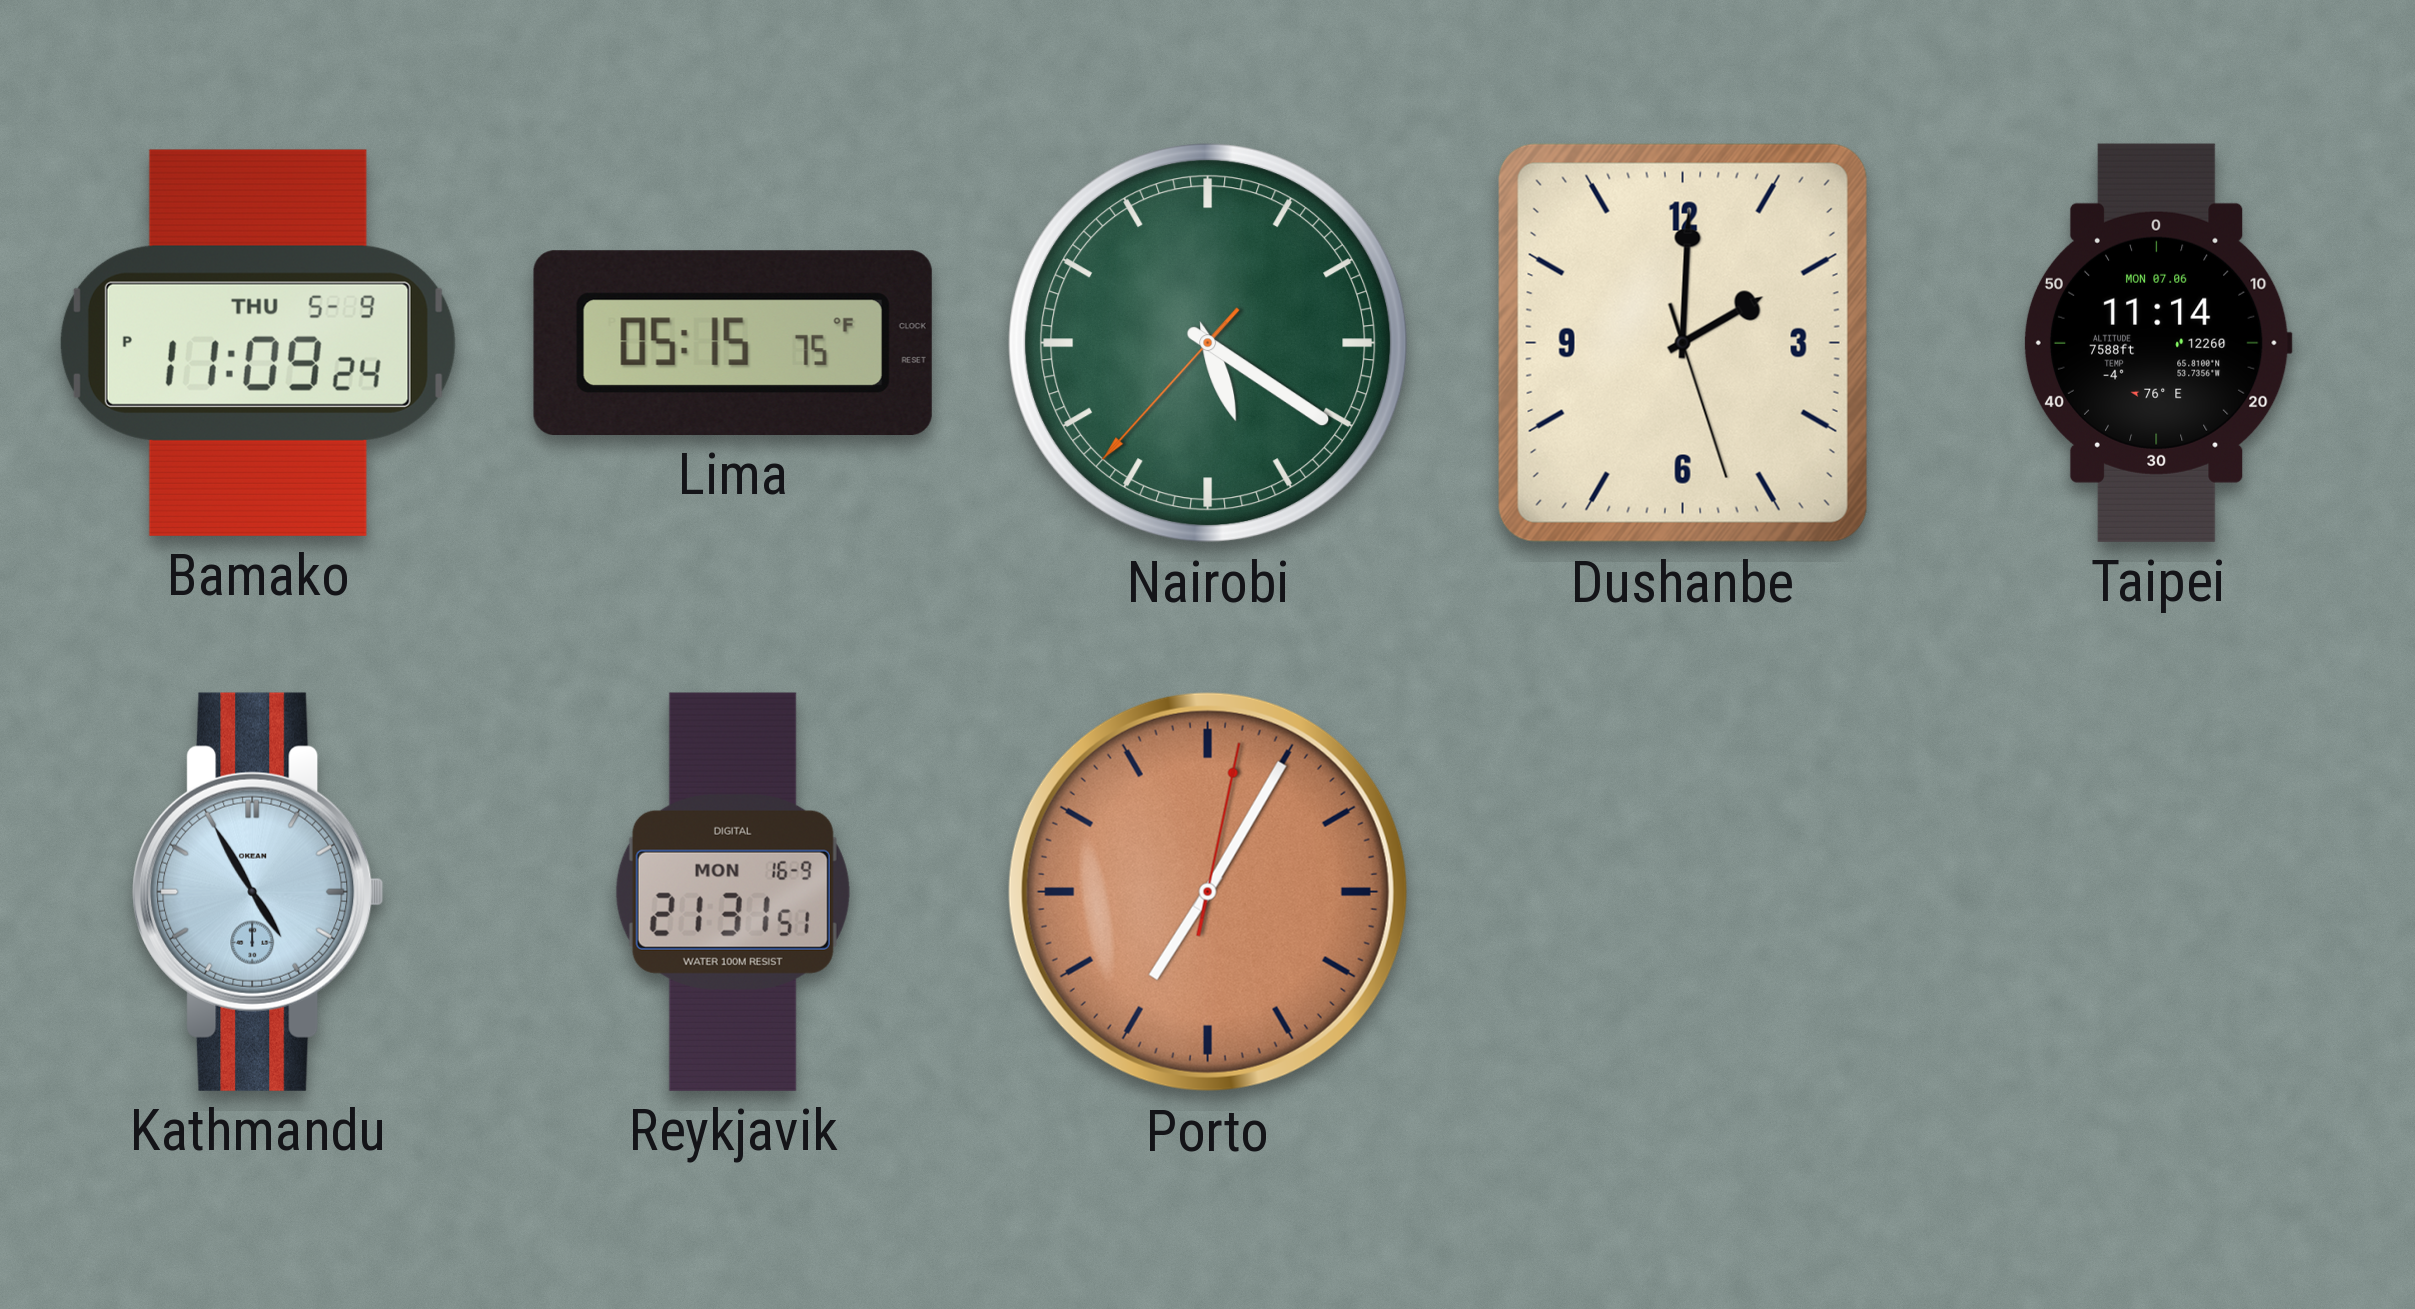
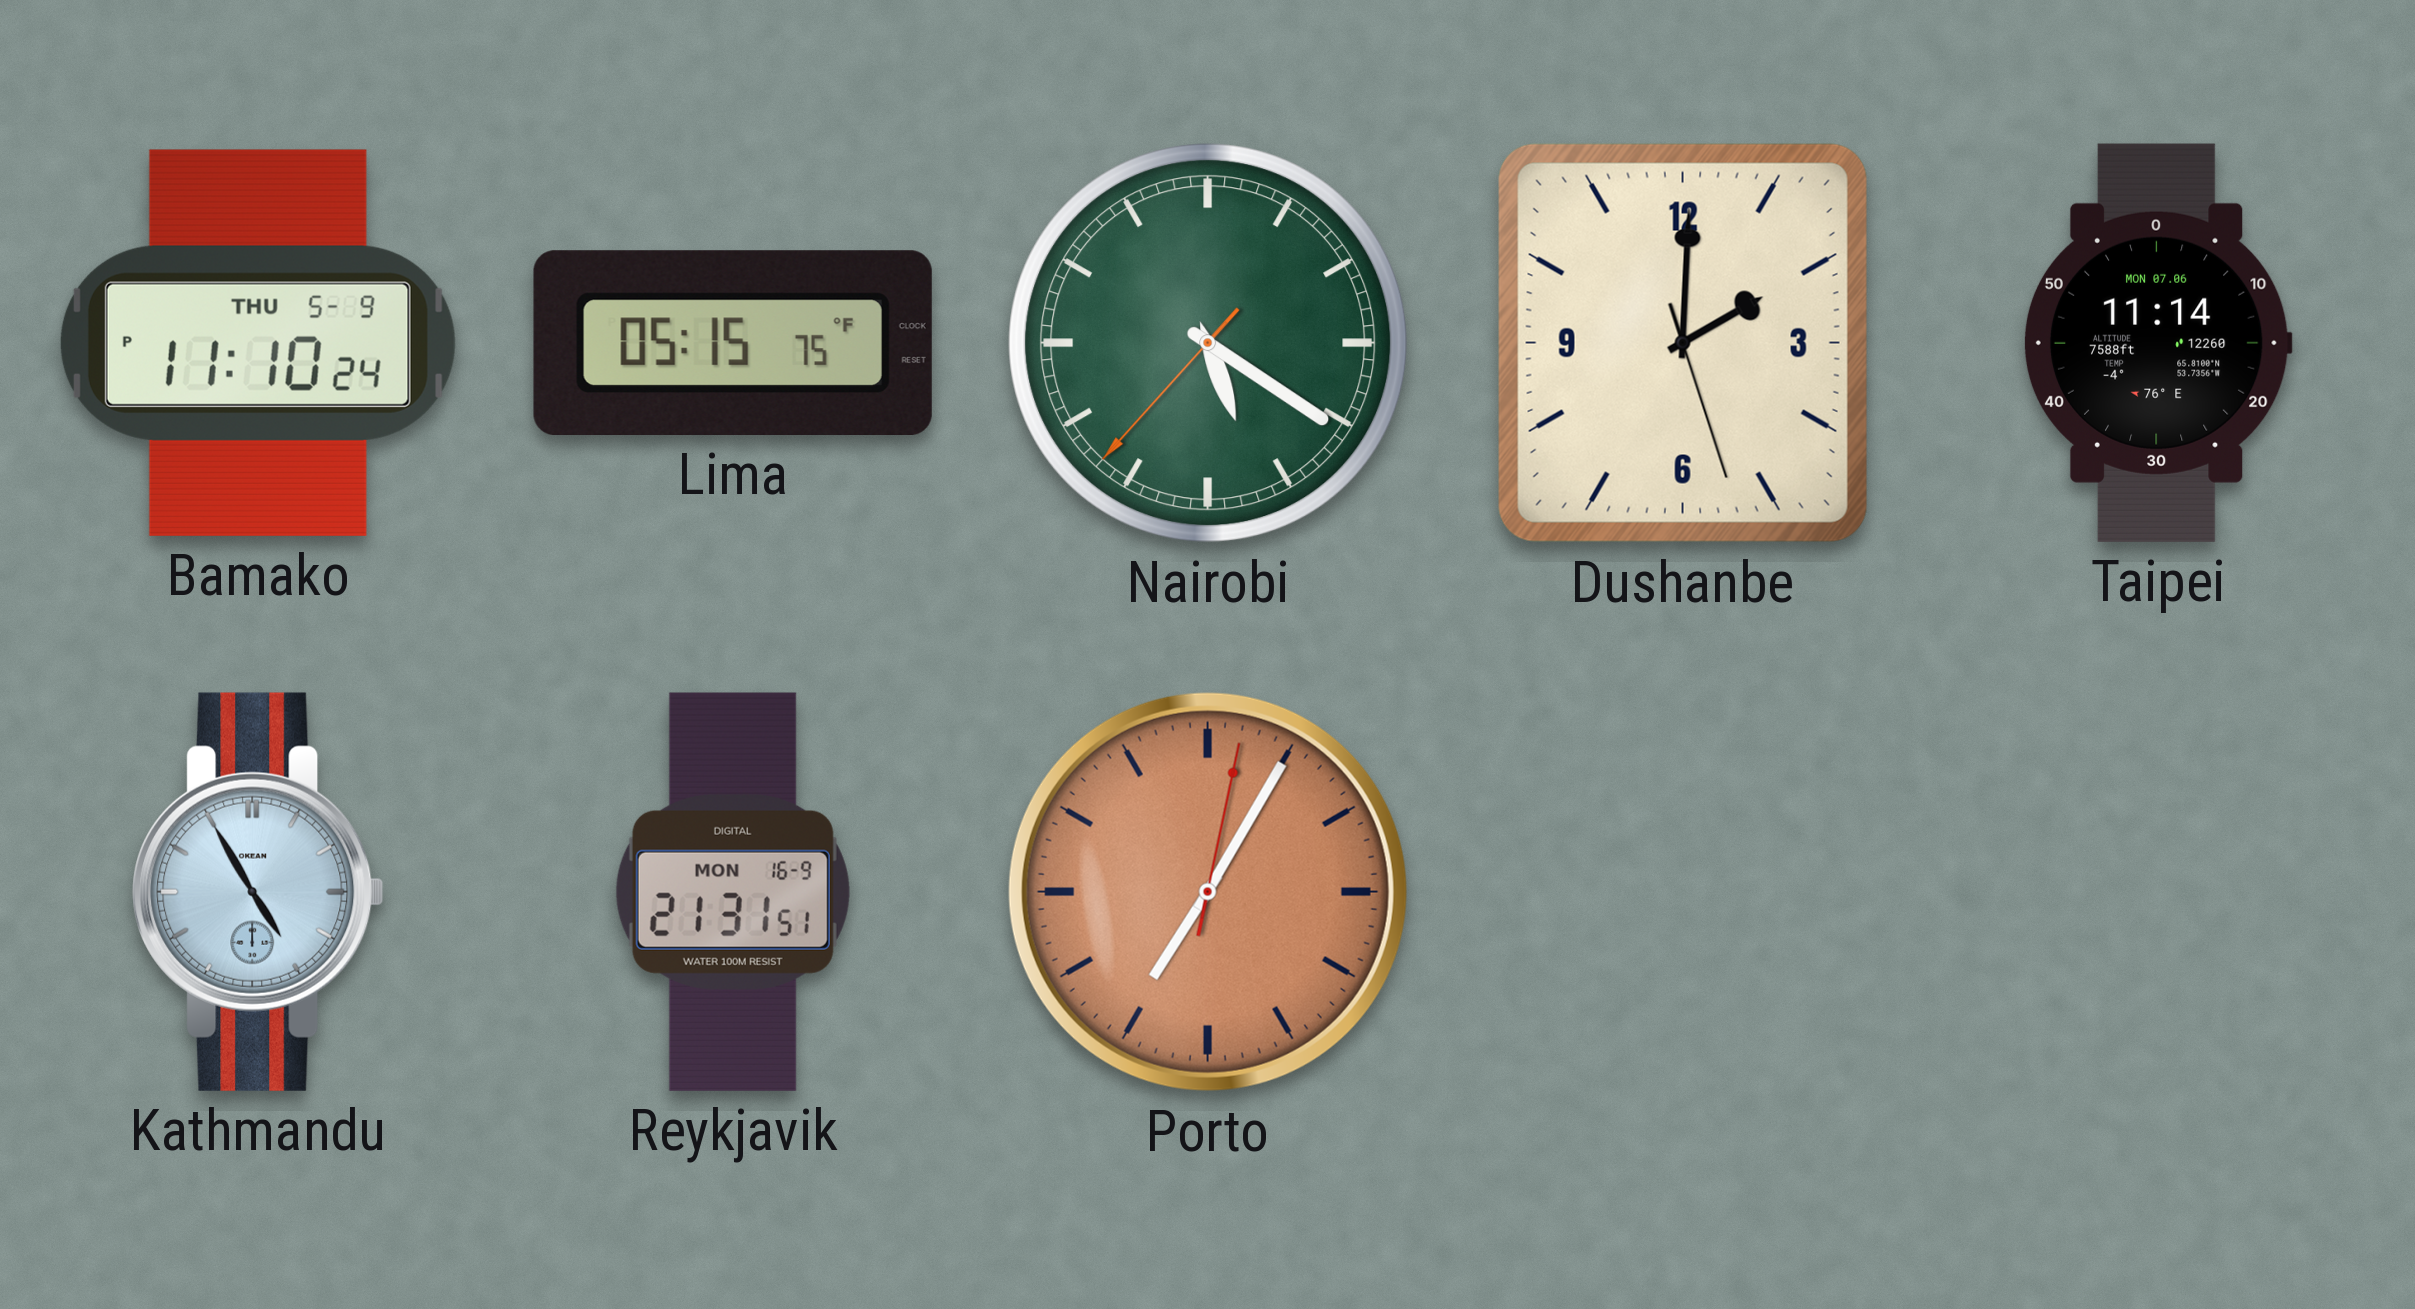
Bamako: 11:09 -> 11:10 (258, 343)
